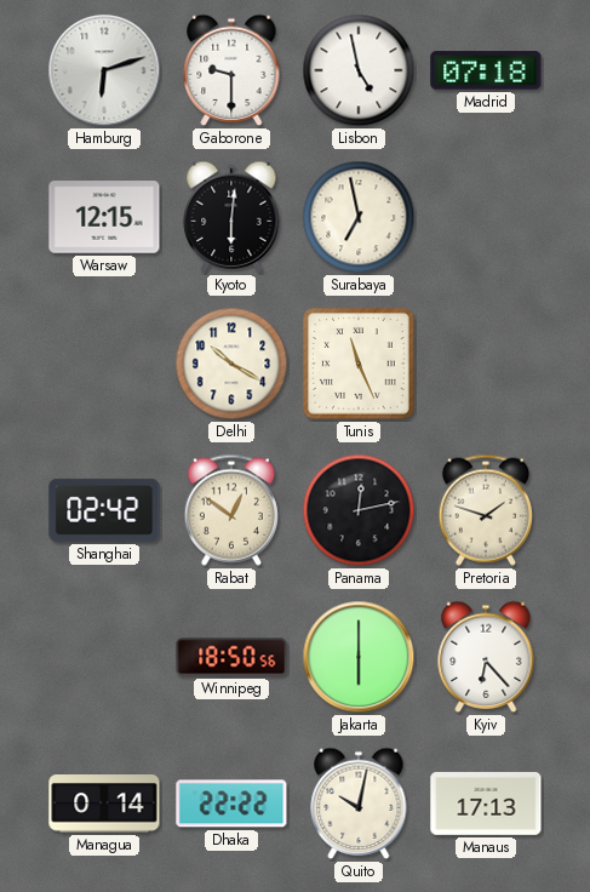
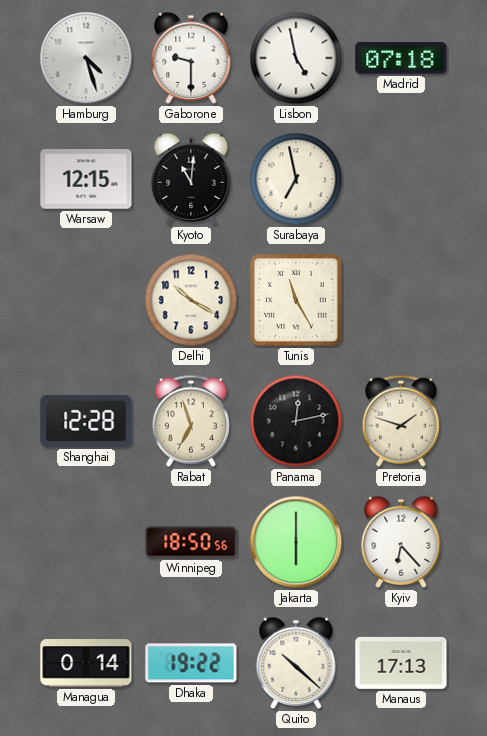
Hamburg: 6:12 -> 4:27 (86, 58)
Kyoto: 6:01 -> 11:01 (191, 179)
Tunis: 11:26 -> 11:25 (296, 300)
Shanghai: 02:42 -> 12:28 (86, 421)
Rabat: 12:51 -> 6:57 (191, 421)
Dhaka: 22:22 -> 19:22 (191, 663)
Quito: 10:02 -> 10:22 (296, 663)
